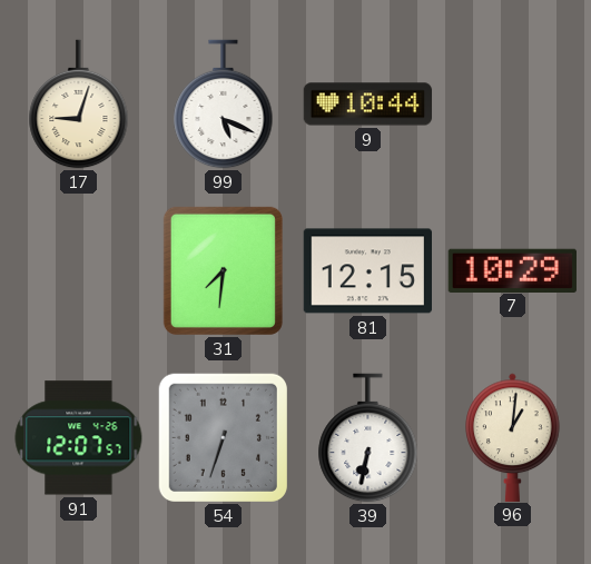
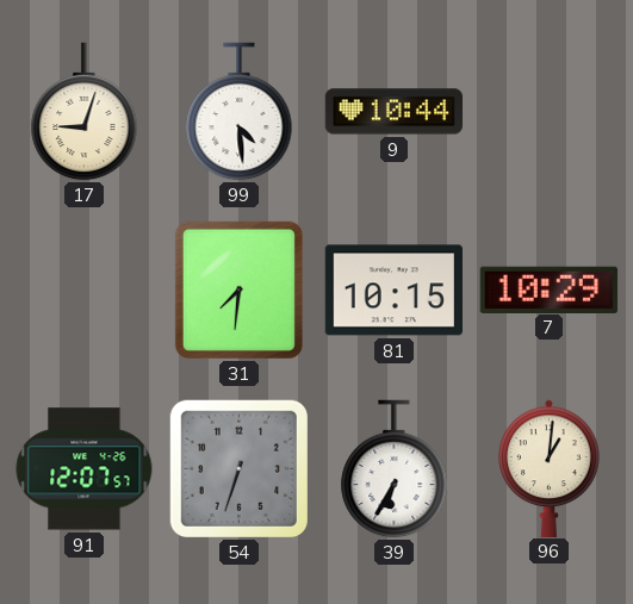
99: 5:19 -> 4:29 (240, 112)
81: 12:15 -> 10:15 (393, 291)
39: 6:32 -> 6:35 (395, 469)
